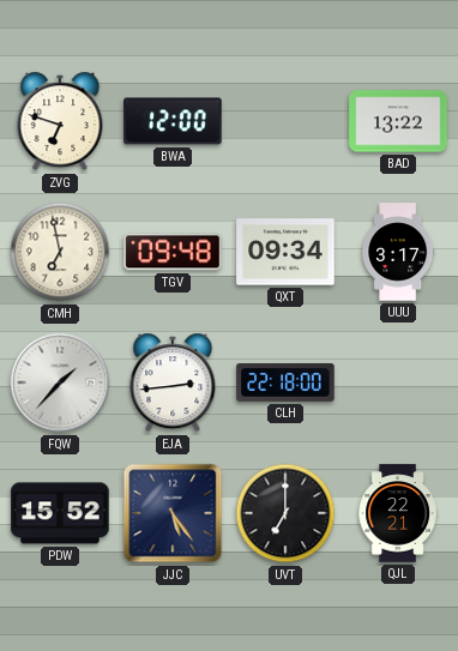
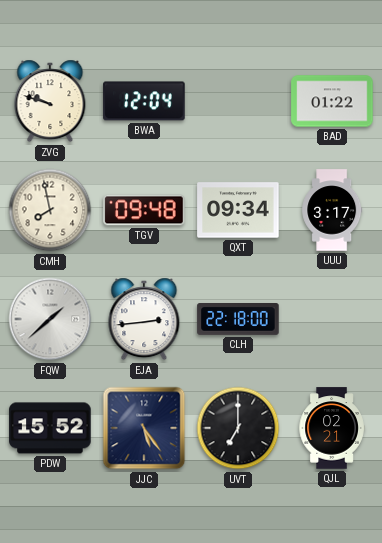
ZVG: 6:48 -> 9:48 (50, 101)
BWA: 12:00 -> 12:04 (144, 101)
BAD: 13:22 -> 01:22 (332, 101)
CMH: 6:58 -> 7:58 (50, 210)
FQW: 1:37 -> 1:38 (50, 319)
QJL: 22:21 -> 02:21 (332, 428)
